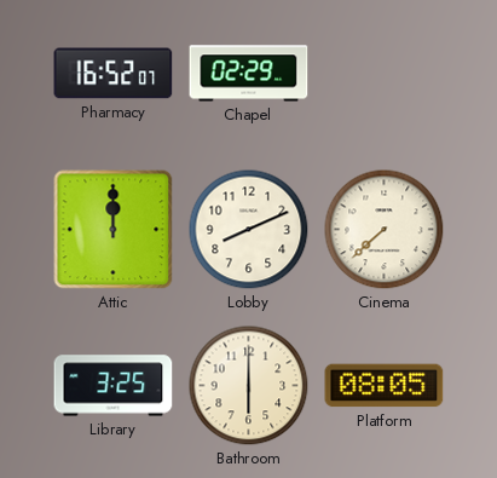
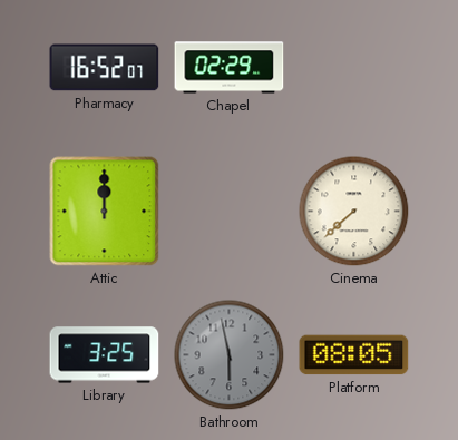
Lobby: 8:11 -> none (249, 230)
Bathroom: 6:00 -> 5:58 (230, 355)
Bathroom dial: cream -> grey (230, 355)
